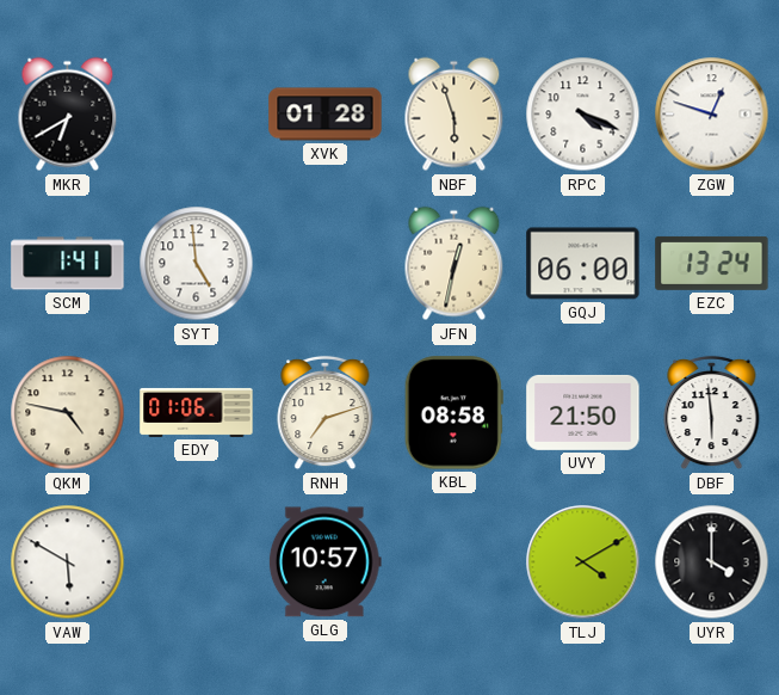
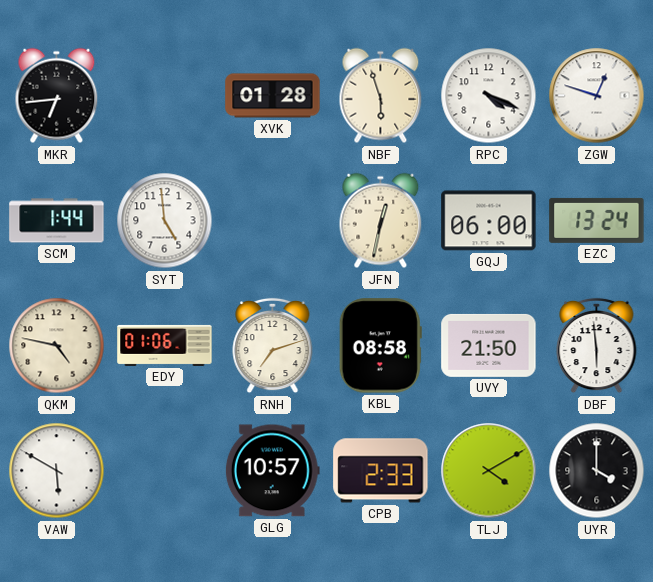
MKR: 6:40 -> 6:44 (57, 96)
SCM: 1:41 -> 1:44 (57, 221)
CPB: none -> 2:33 (381, 471)
